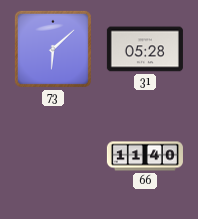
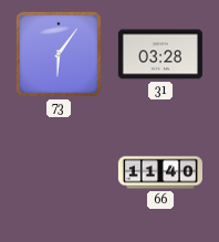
73: 6:08 -> 6:06 (59, 54)
31: 05:28 -> 03:28 (160, 54)
